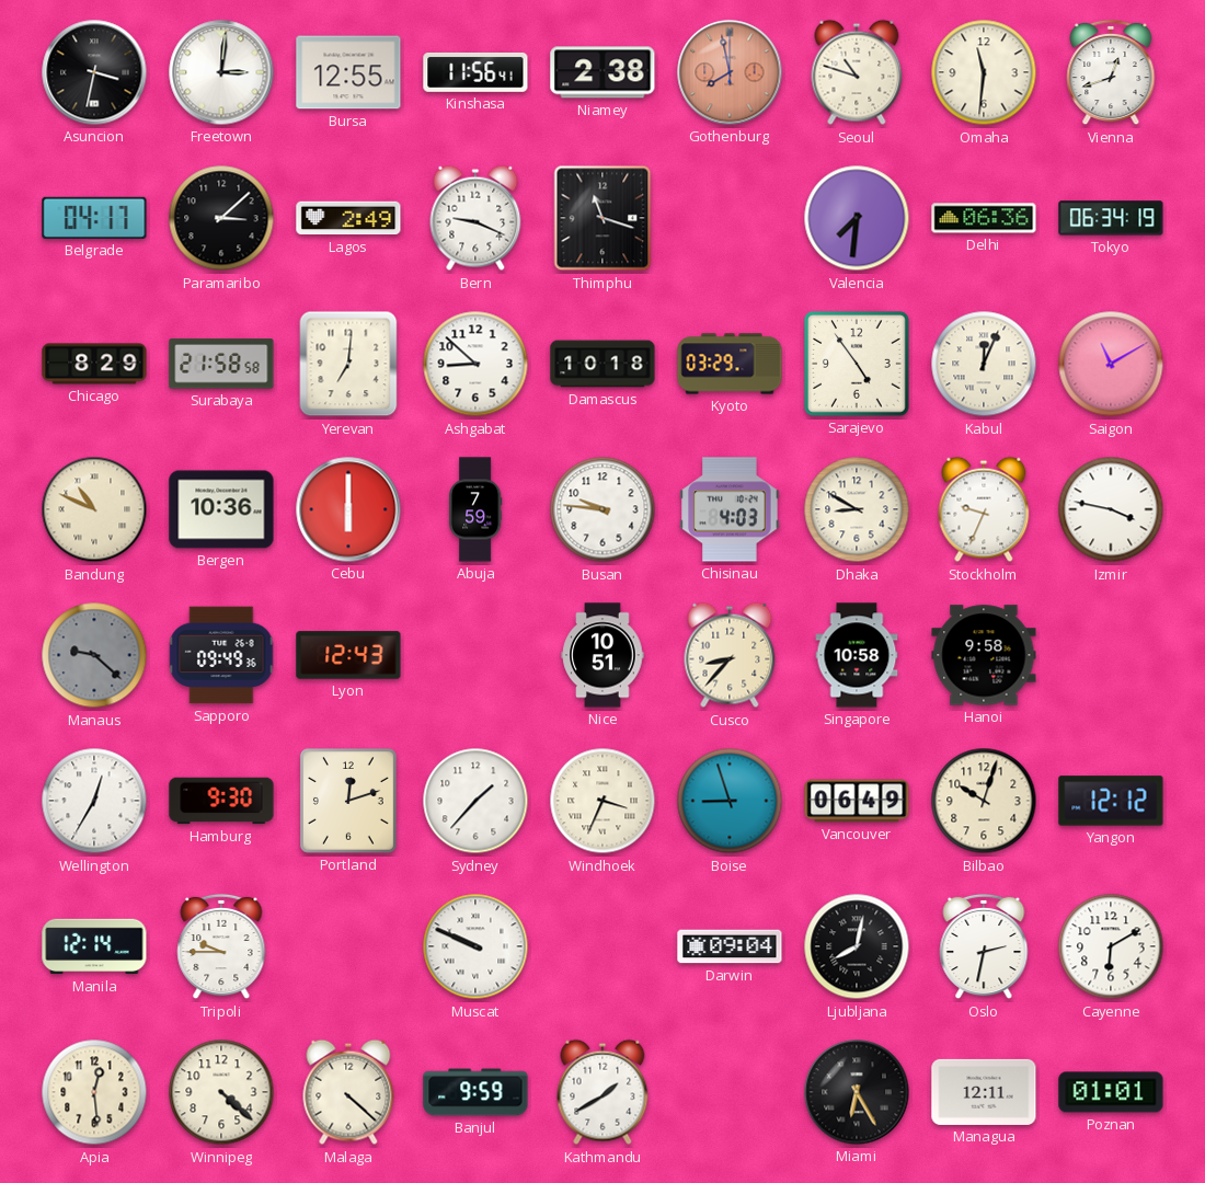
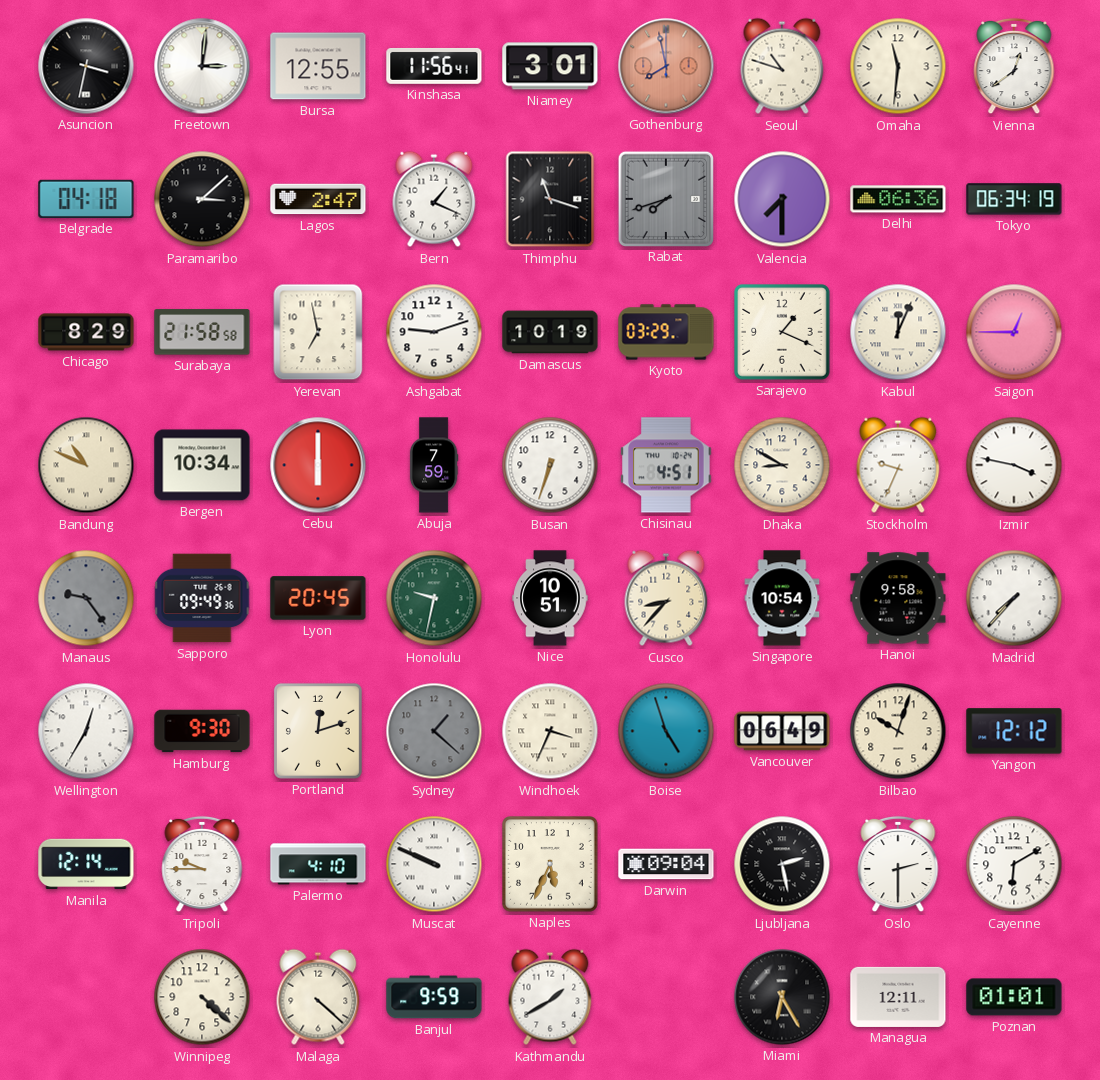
Niamey: 2:38 -> 3:01 (550, 66)
Vienna: 12:42 -> 12:39 (1014, 66)
Belgrade: 04:17 -> 04:18 (86, 199)
Lagos: 2:49 -> 2:47 (318, 199)
Bern: 9:19 -> 1:19 (434, 199)
Rabat: none -> 7:42 (665, 198)
Valencia: 7:31 -> 7:30 (782, 199)
Yerevan: 7:01 -> 6:58 (318, 332)
Ashgabat: 8:52 -> 9:12 (434, 332)
Damascus: 10:18 -> 10:19 (550, 332)
Sarajevo: 4:54 -> 1:19 (782, 332)
Saigon: 11:10 -> 12:45 (1014, 332)
Bergen: 10:36 -> 10:34 (202, 465)
Busan: 9:46 -> 6:33 (550, 465)
Chisinau: 4:03 -> 4:51 (666, 465)
Manaus: 9:22 -> 9:24 (86, 598)
Lyon: 12:43 -> 20:45 (318, 598)
Honolulu: none -> 9:32 (434, 598)
Singapore: 10:58 -> 10:54 (782, 598)
Madrid: none -> 7:37 (1014, 598)
Sydney: 1:37 -> 1:22 (434, 731)
Sydney dial: white -> grey (434, 731)
Boise: 8:57 -> 4:57 (666, 731)
Palermo: none -> 4:10 (318, 864)
Naples: none -> 5:34 (550, 864)
Ljubljana: 8:02 -> 2:28 (782, 864)
Oslo: 2:32 -> 2:30 (898, 864)
Apia: 12:29 -> none (94, 1092)
